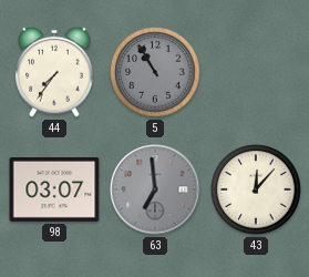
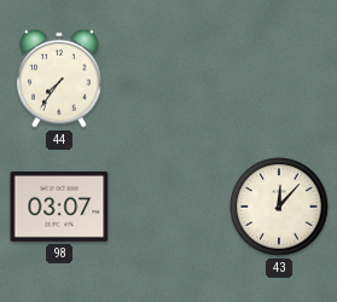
5: 10:55 -> none (155, 72)
63: 6:59 -> none (155, 189)
